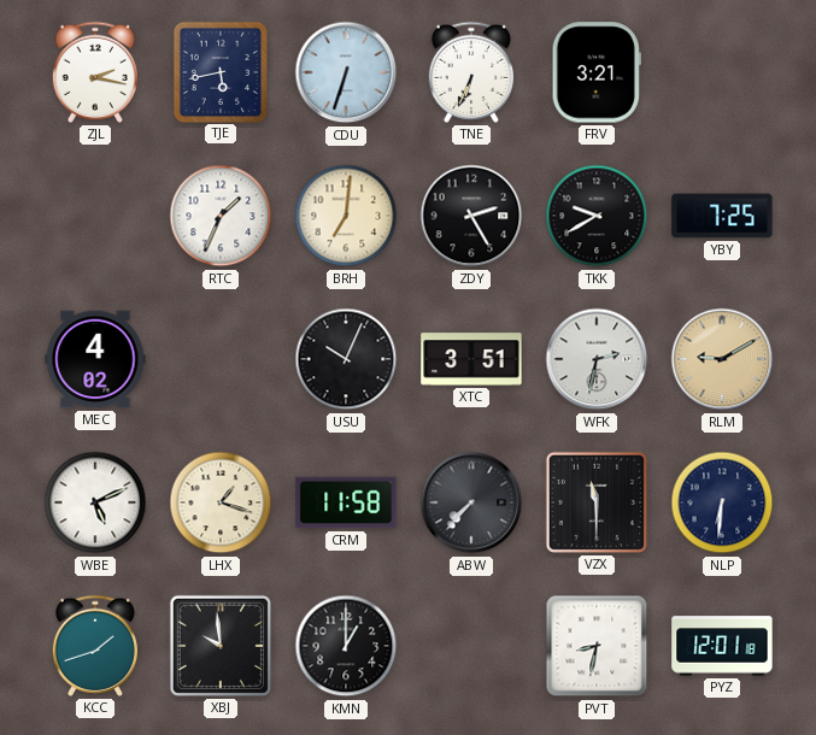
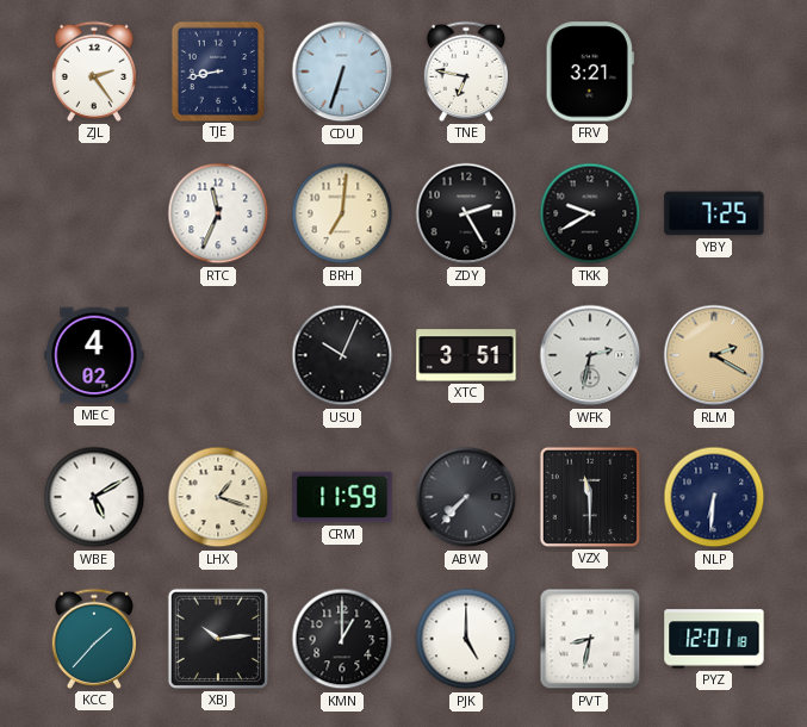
ZJL: 2:17 -> 2:24 (93, 72)
TJE: 5:43 -> 8:43 (218, 70)
TNE: 6:34 -> 6:47 (465, 72)
RTC: 1:34 -> 11:34 (218, 213)
RLM: 9:10 -> 2:20 (714, 355)
WBE: 5:11 -> 5:10 (94, 497)
CRM: 11:58 -> 11:59 (342, 497)
KCC: 1:42 -> 1:37 (93, 639)
XBJ: 9:59 -> 10:14 (218, 639)
PJK: none -> 5:00 (466, 639)
